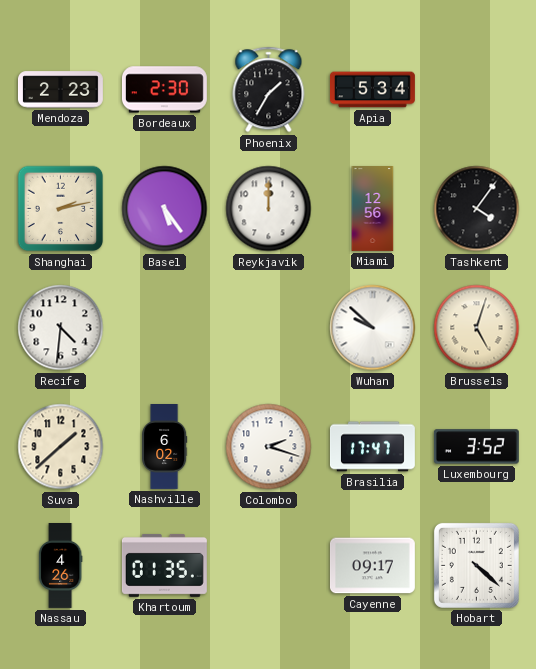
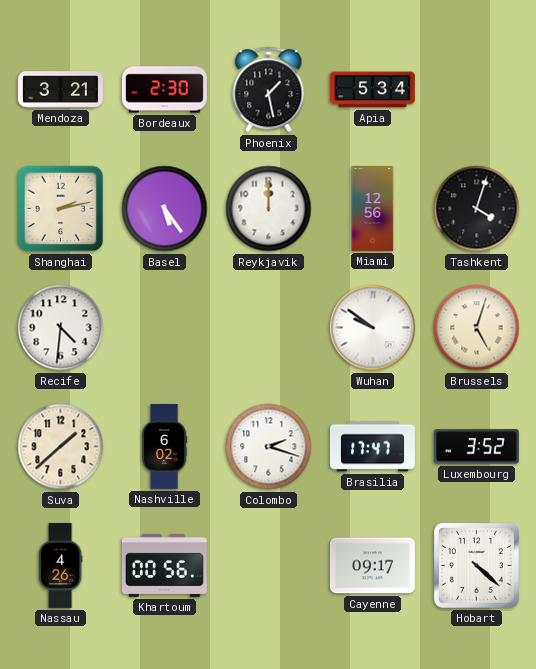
Mendoza: 2:23 -> 3:21 (60, 90)
Phoenix: 1:35 -> 1:28 (269, 90)
Tashkent: 4:06 -> 4:03 (477, 209)
Wuhan: 9:52 -> 9:51 (373, 328)
Khartoum: 01:35 -> 00:56 (164, 565)
